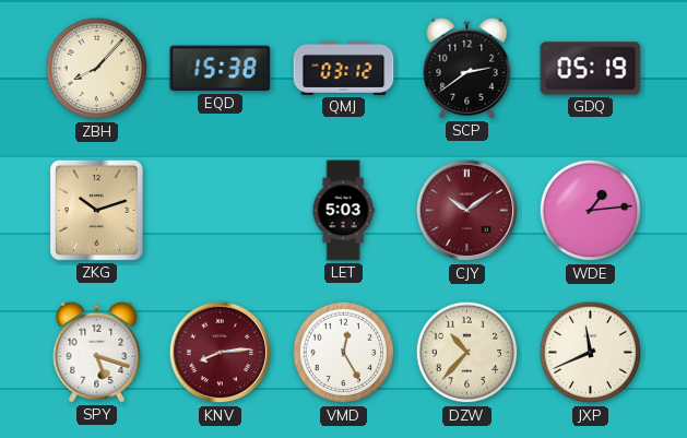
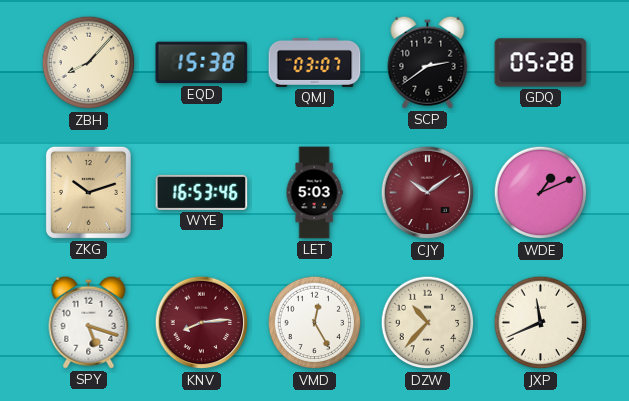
QMJ: 03:12 -> 03:07 (315, 62)
GDQ: 05:19 -> 05:28 (541, 63)
WYE: none -> 16:53 (202, 192)
WDE: 1:14 -> 1:11 (541, 193)
